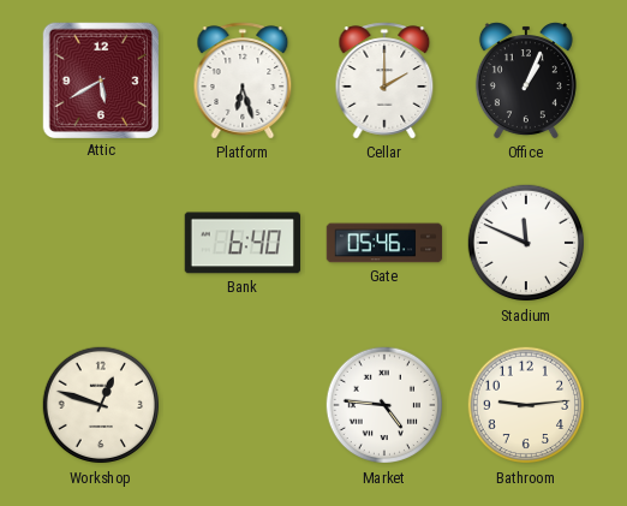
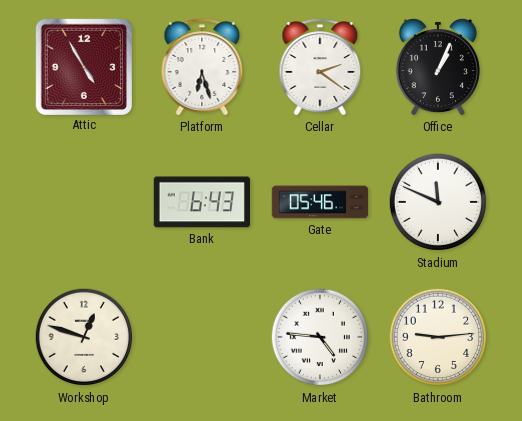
Attic: 5:40 -> 4:55 (83, 66)
Cellar: 2:00 -> 2:21 (320, 67)
Bank: 6:40 -> 6:43 (201, 202)
